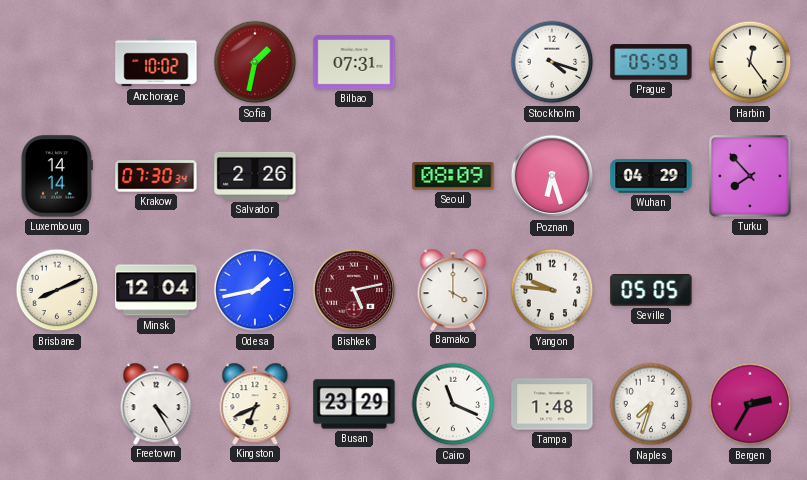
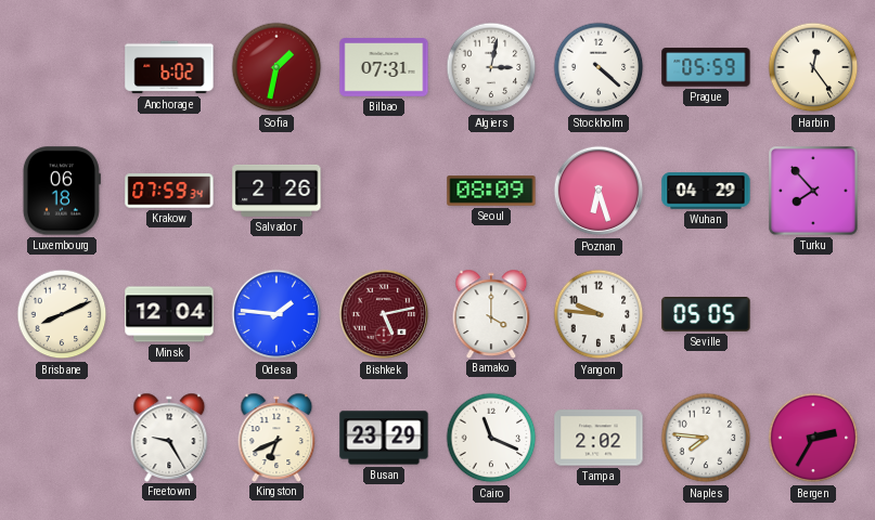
Anchorage: 10:02 -> 6:02 (169, 67)
Algiers: none -> 3:02 (491, 67)
Stockholm: 4:18 -> 4:22 (599, 67)
Luxembourg: 14:14 -> 06:18 (62, 191)
Krakow: 07:30 -> 07:59 (169, 191)
Odesa: 1:43 -> 1:46 (276, 314)
Freetown: 4:25 -> 9:25 (169, 437)
Tampa: 1:48 -> 2:02 (599, 438)
Naples: 7:33 -> 7:46 (706, 438)
